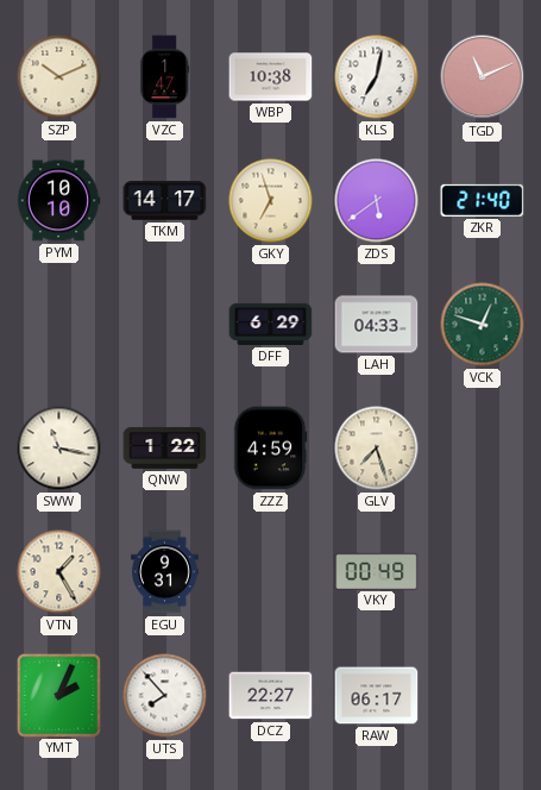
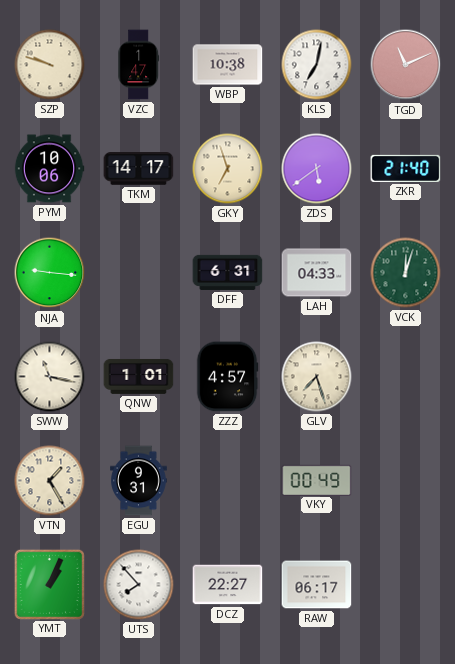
SZP: 10:11 -> 9:48 (50, 65)
PYM: 10:10 -> 10:06 (49, 169)
NJA: none -> 9:16 (50, 273)
DFF: 6:29 -> 6:31 (228, 272)
VCK: 12:48 -> 12:03 (406, 273)
QNW: 1:22 -> 1:01 (139, 376)
ZZZ: 4:59 -> 4:57 (227, 377)
YMT: 2:04 -> 1:04 (49, 584)
